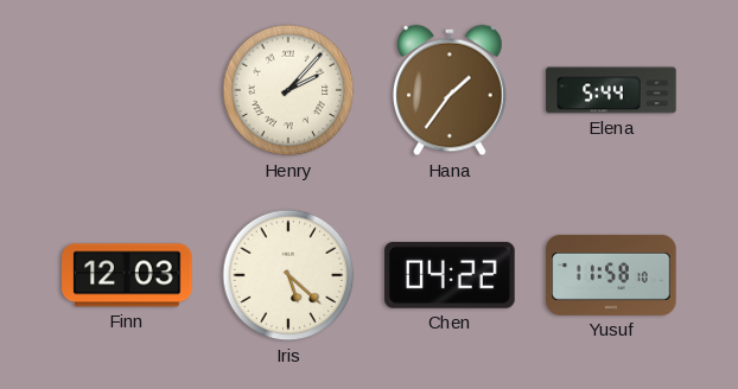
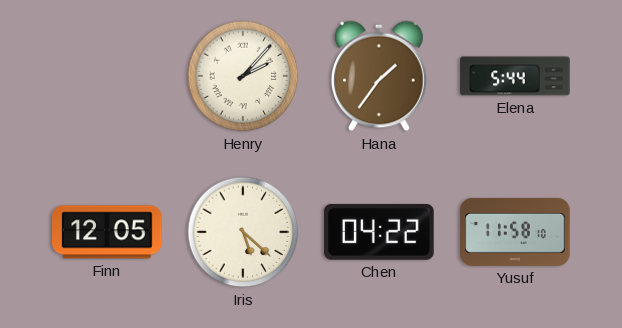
Finn: 12:03 -> 12:05 (107, 232)
